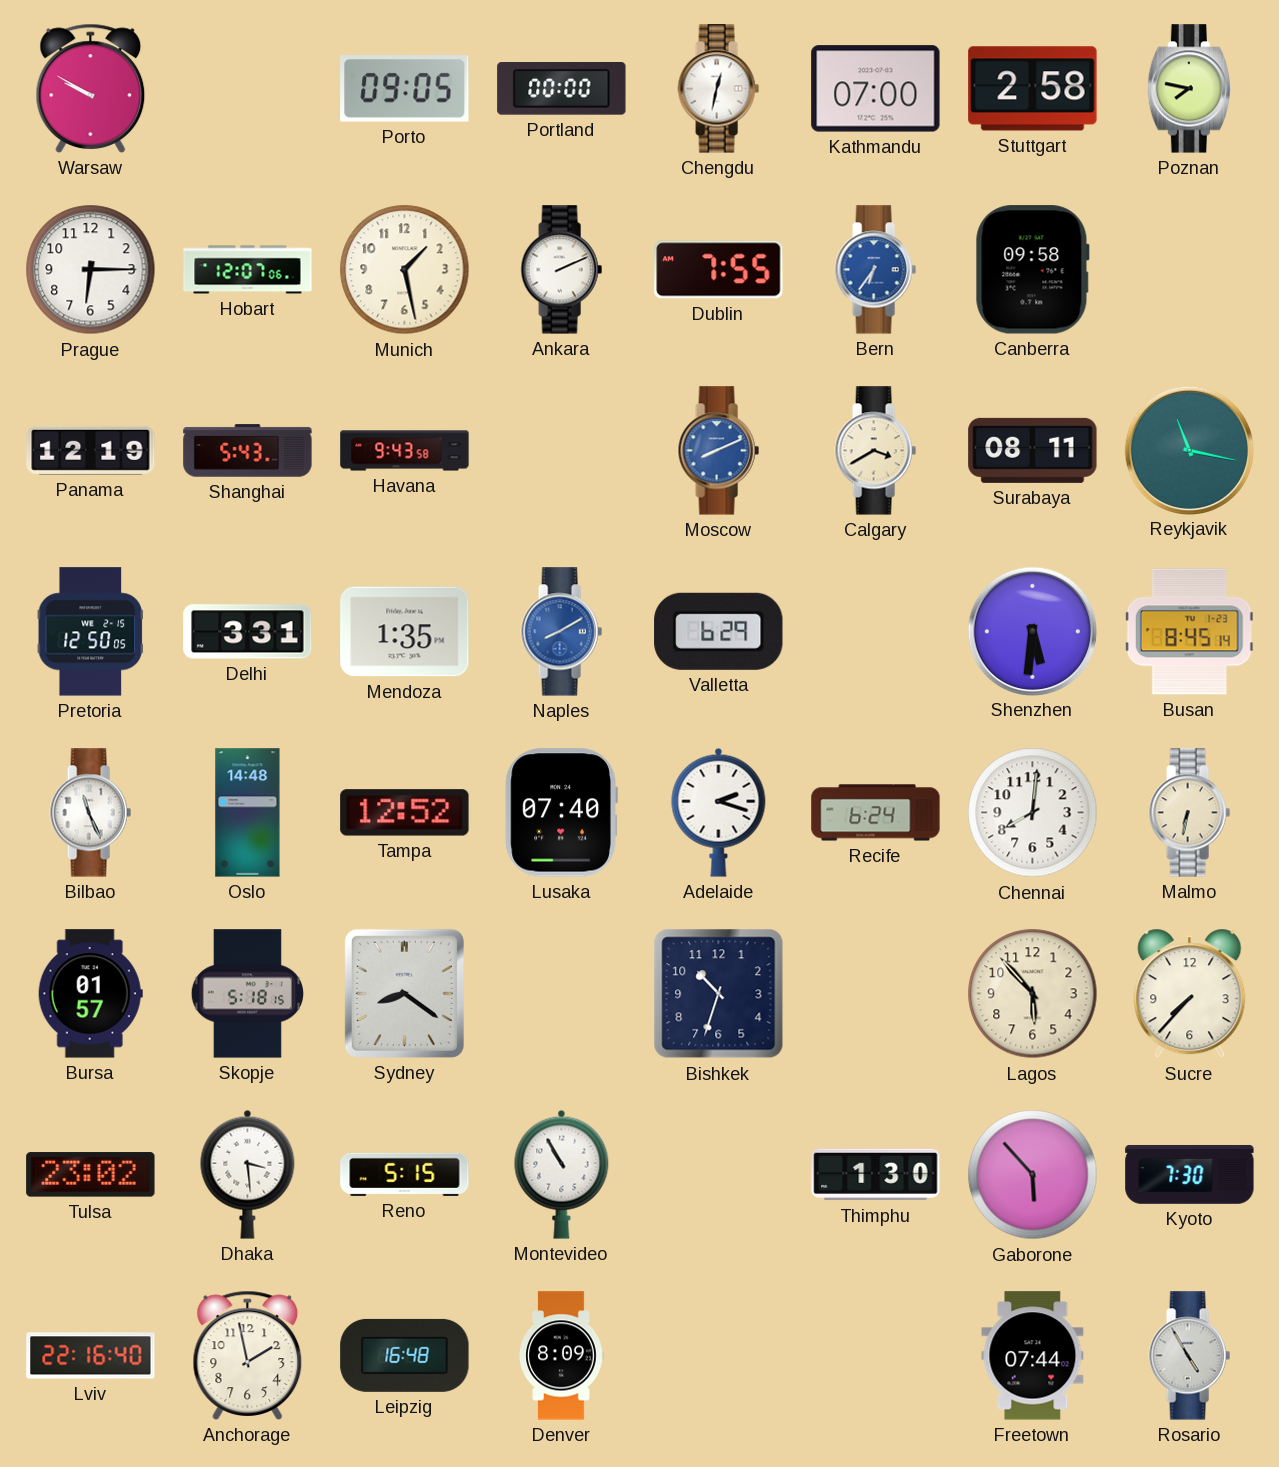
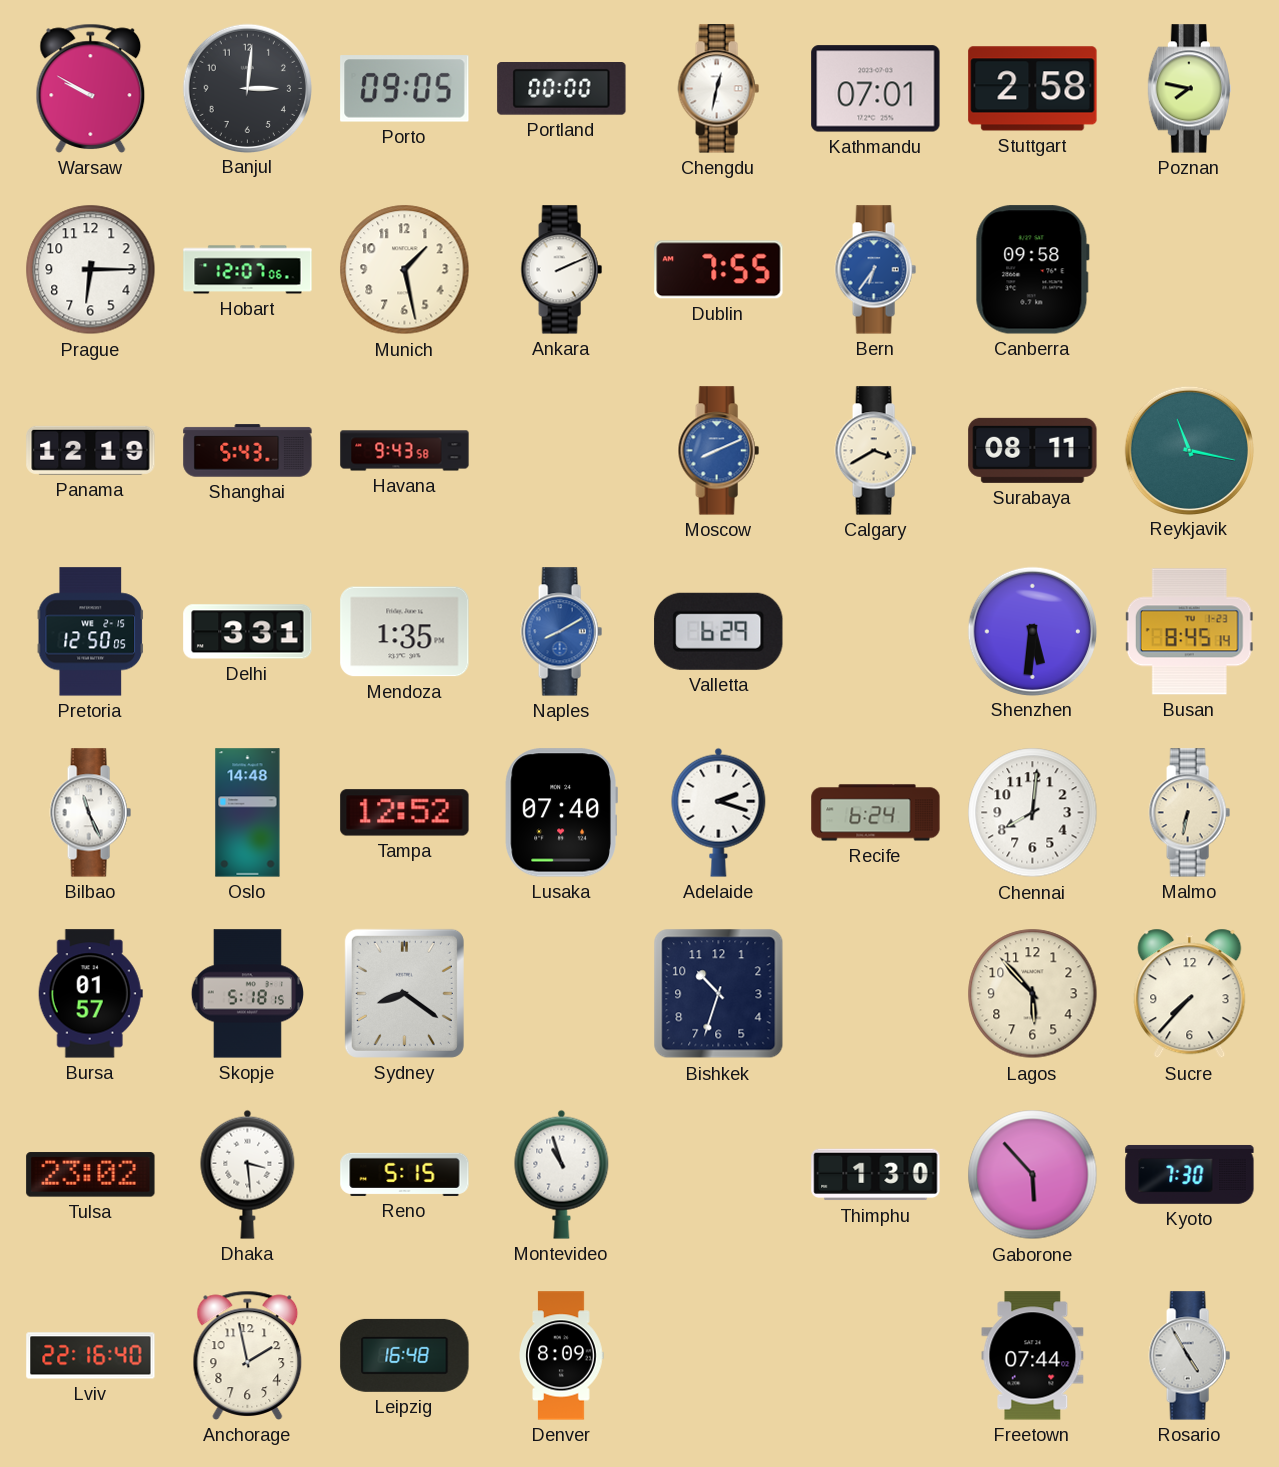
Banjul: none -> 3:01 (247, 88)
Kathmandu: 07:00 -> 07:01 (876, 89)
Montevideo: 10:55 -> 10:57 (562, 1174)
